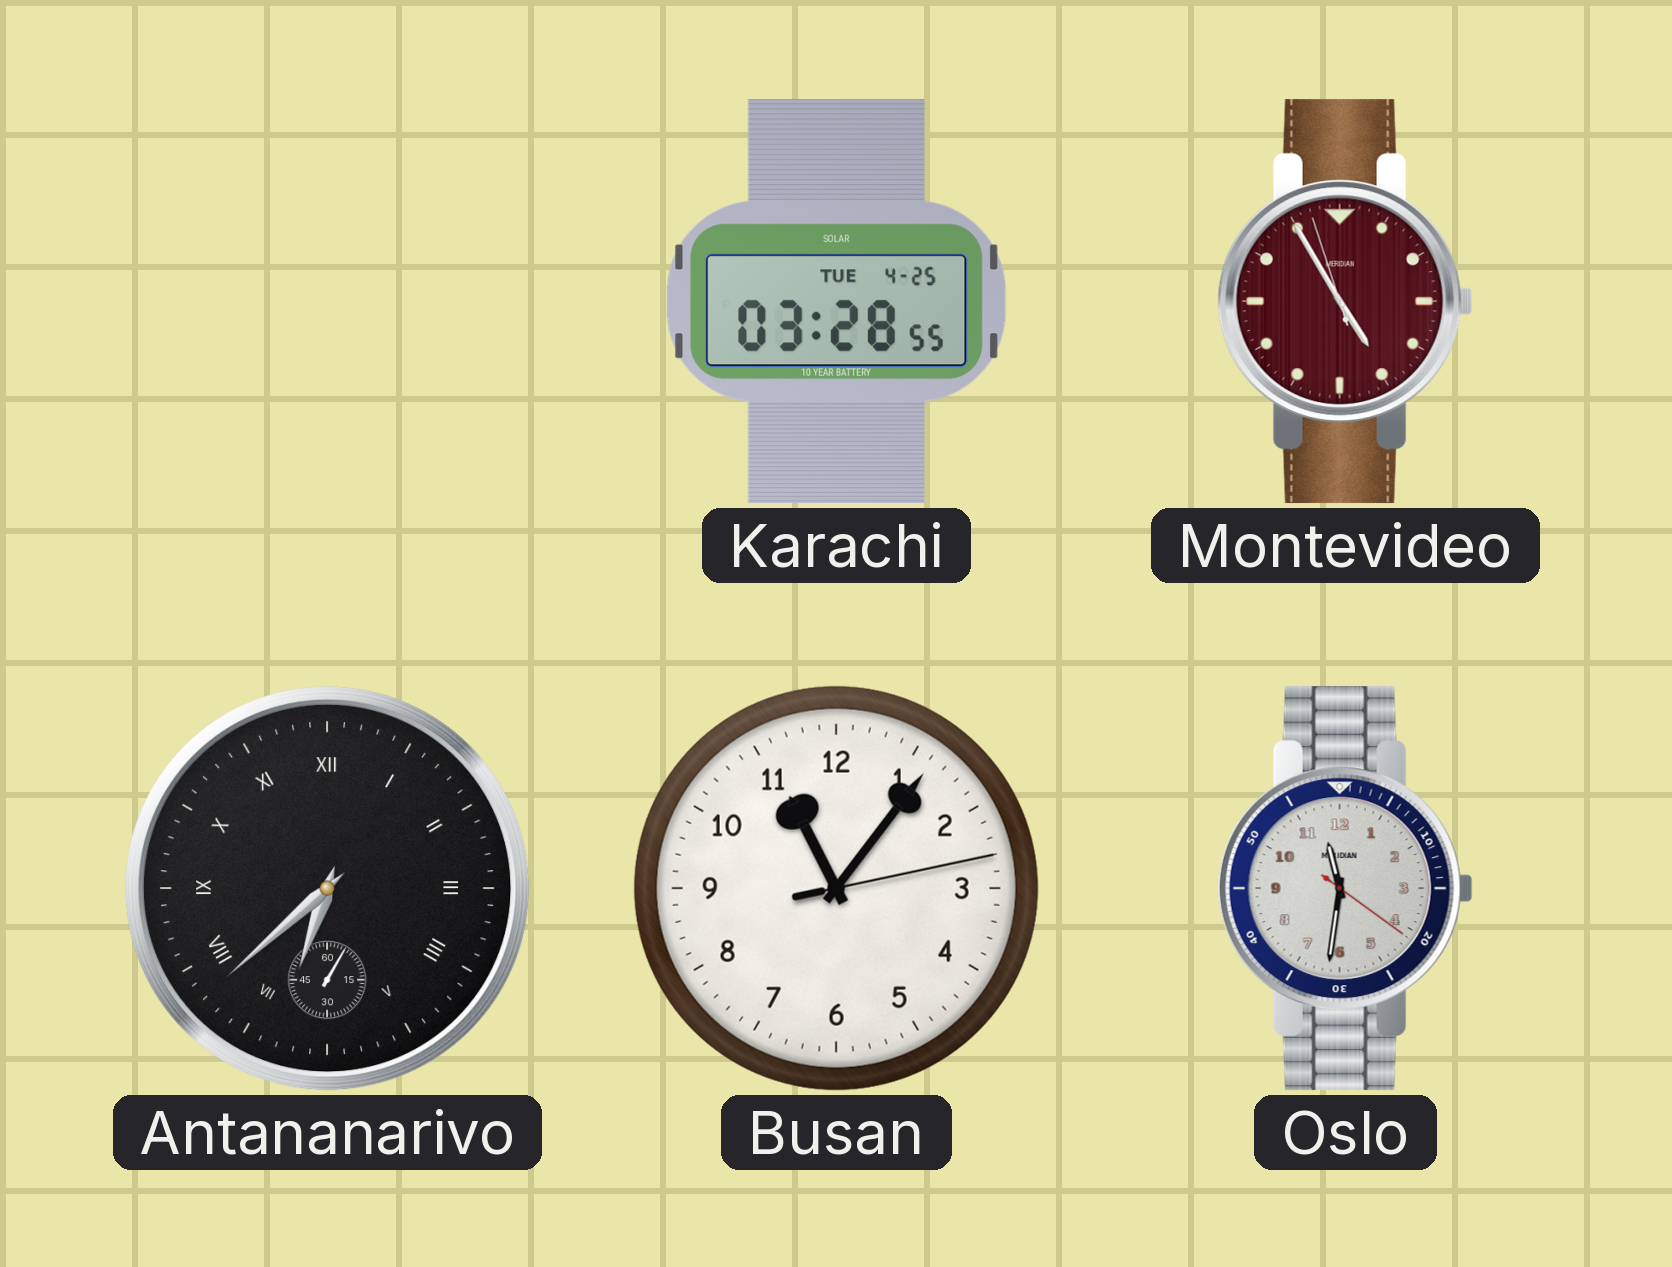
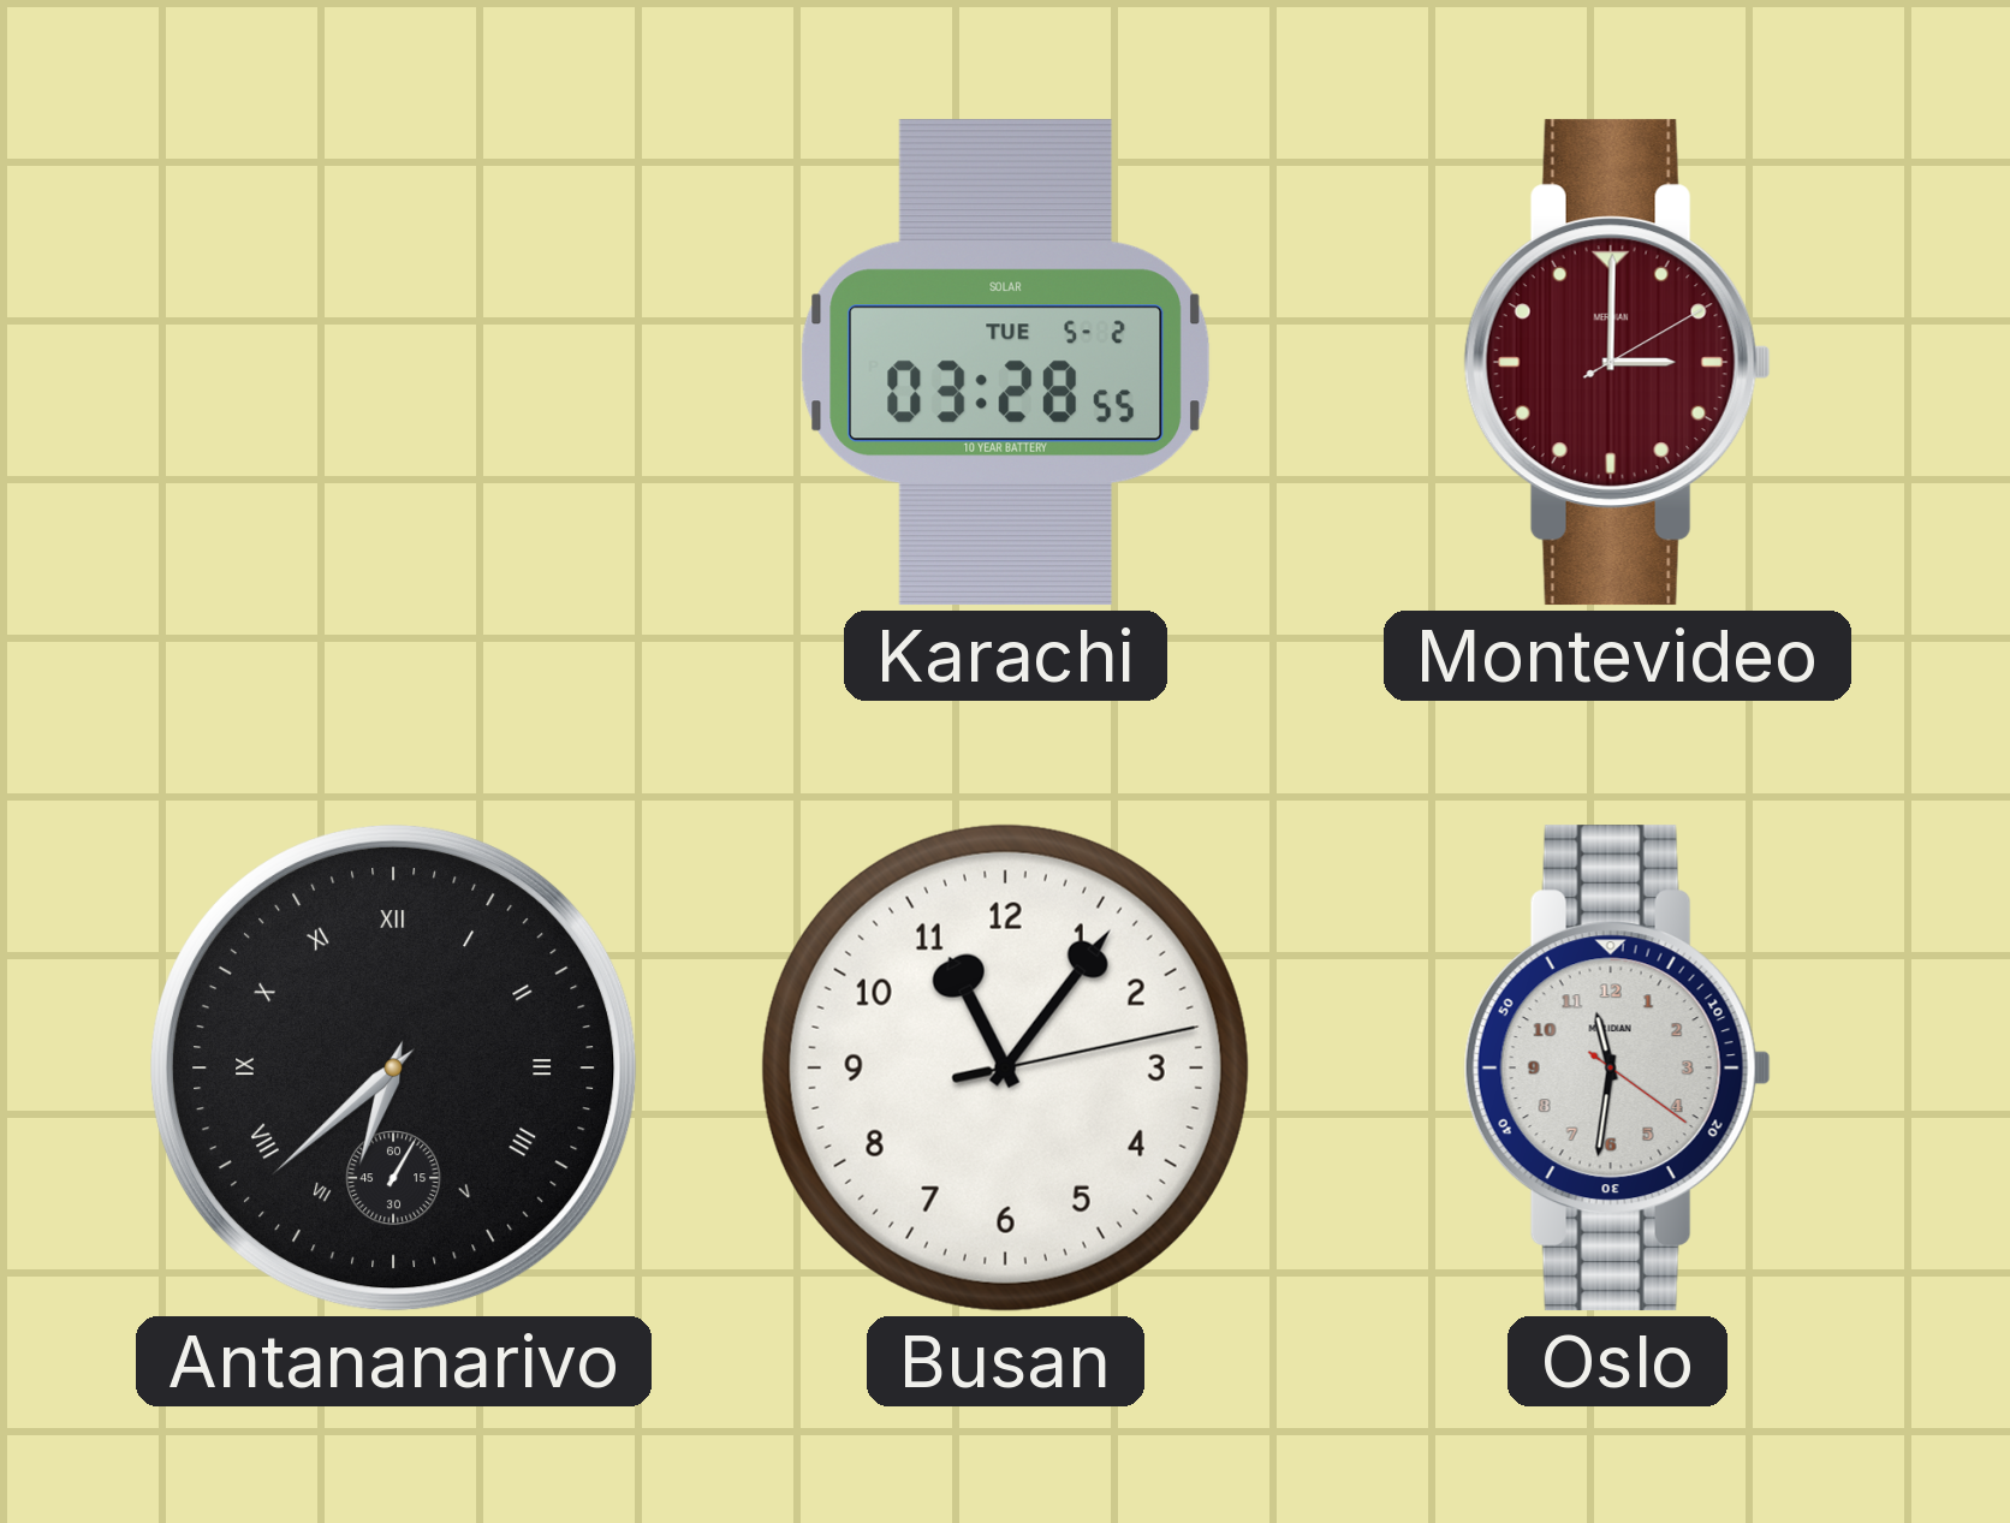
Karachi date: TUE 4-25 -> TUE 5-2 (1005, 363)
Montevideo: 4:54 -> 3:00 (1617, 363)
